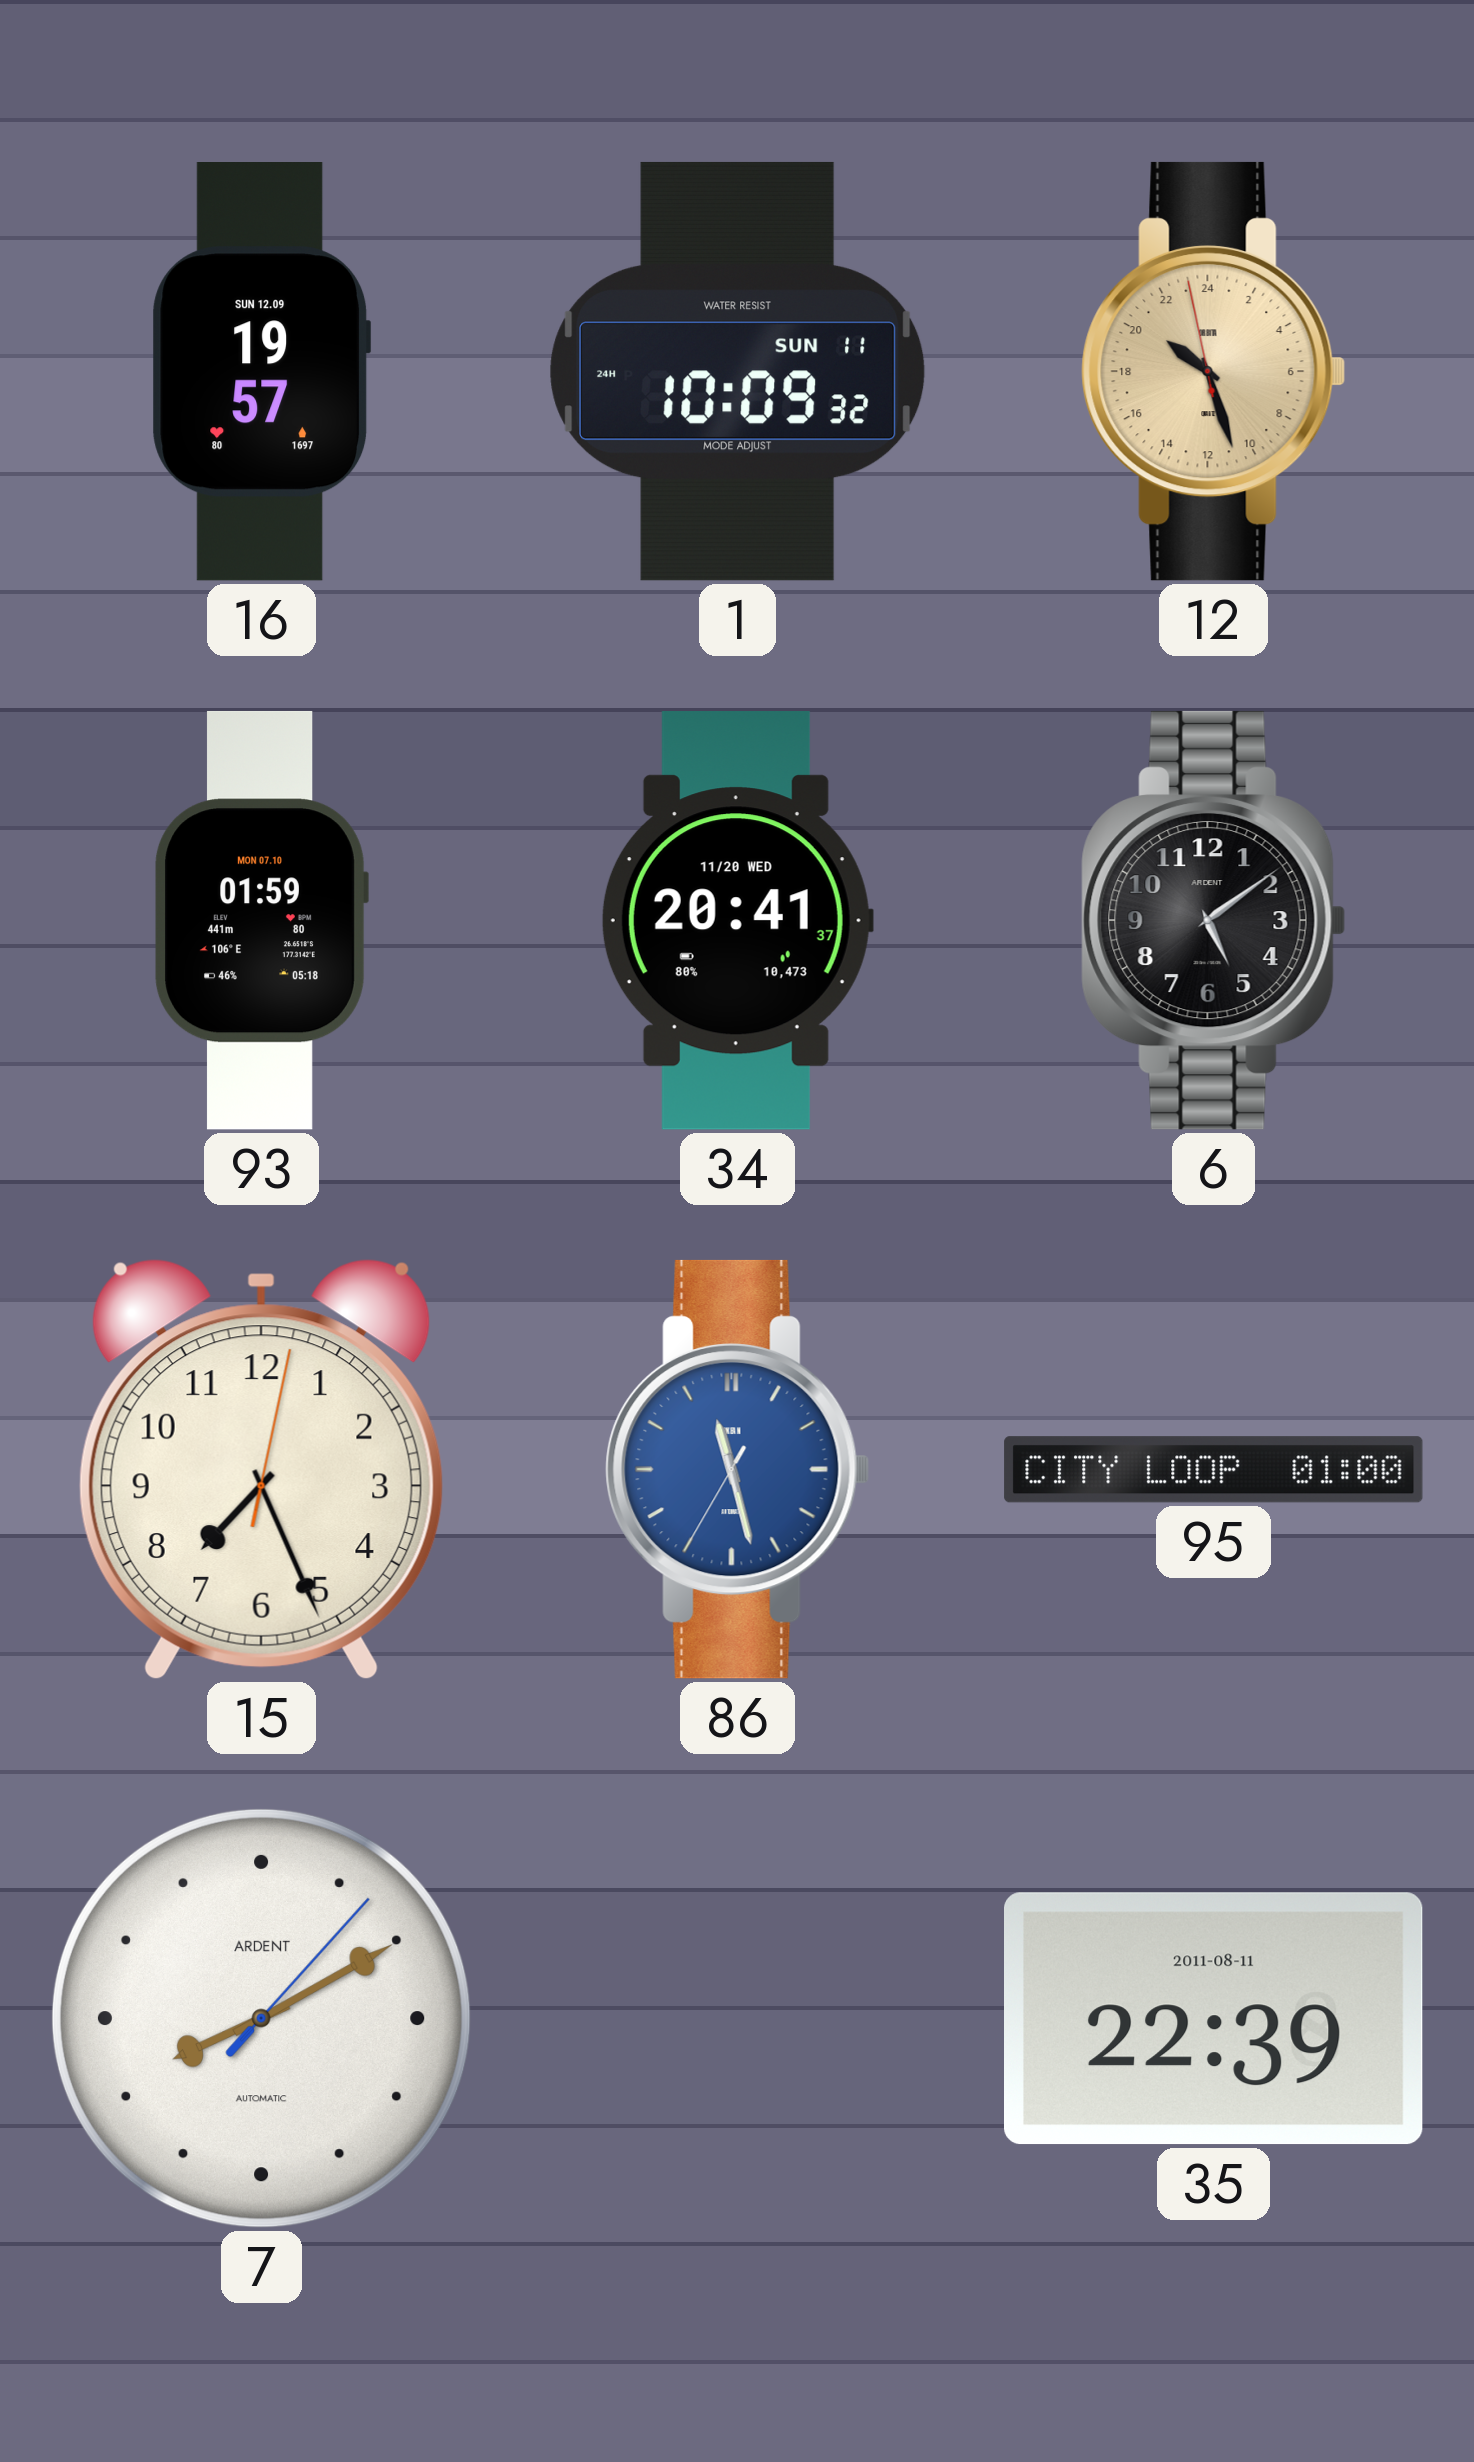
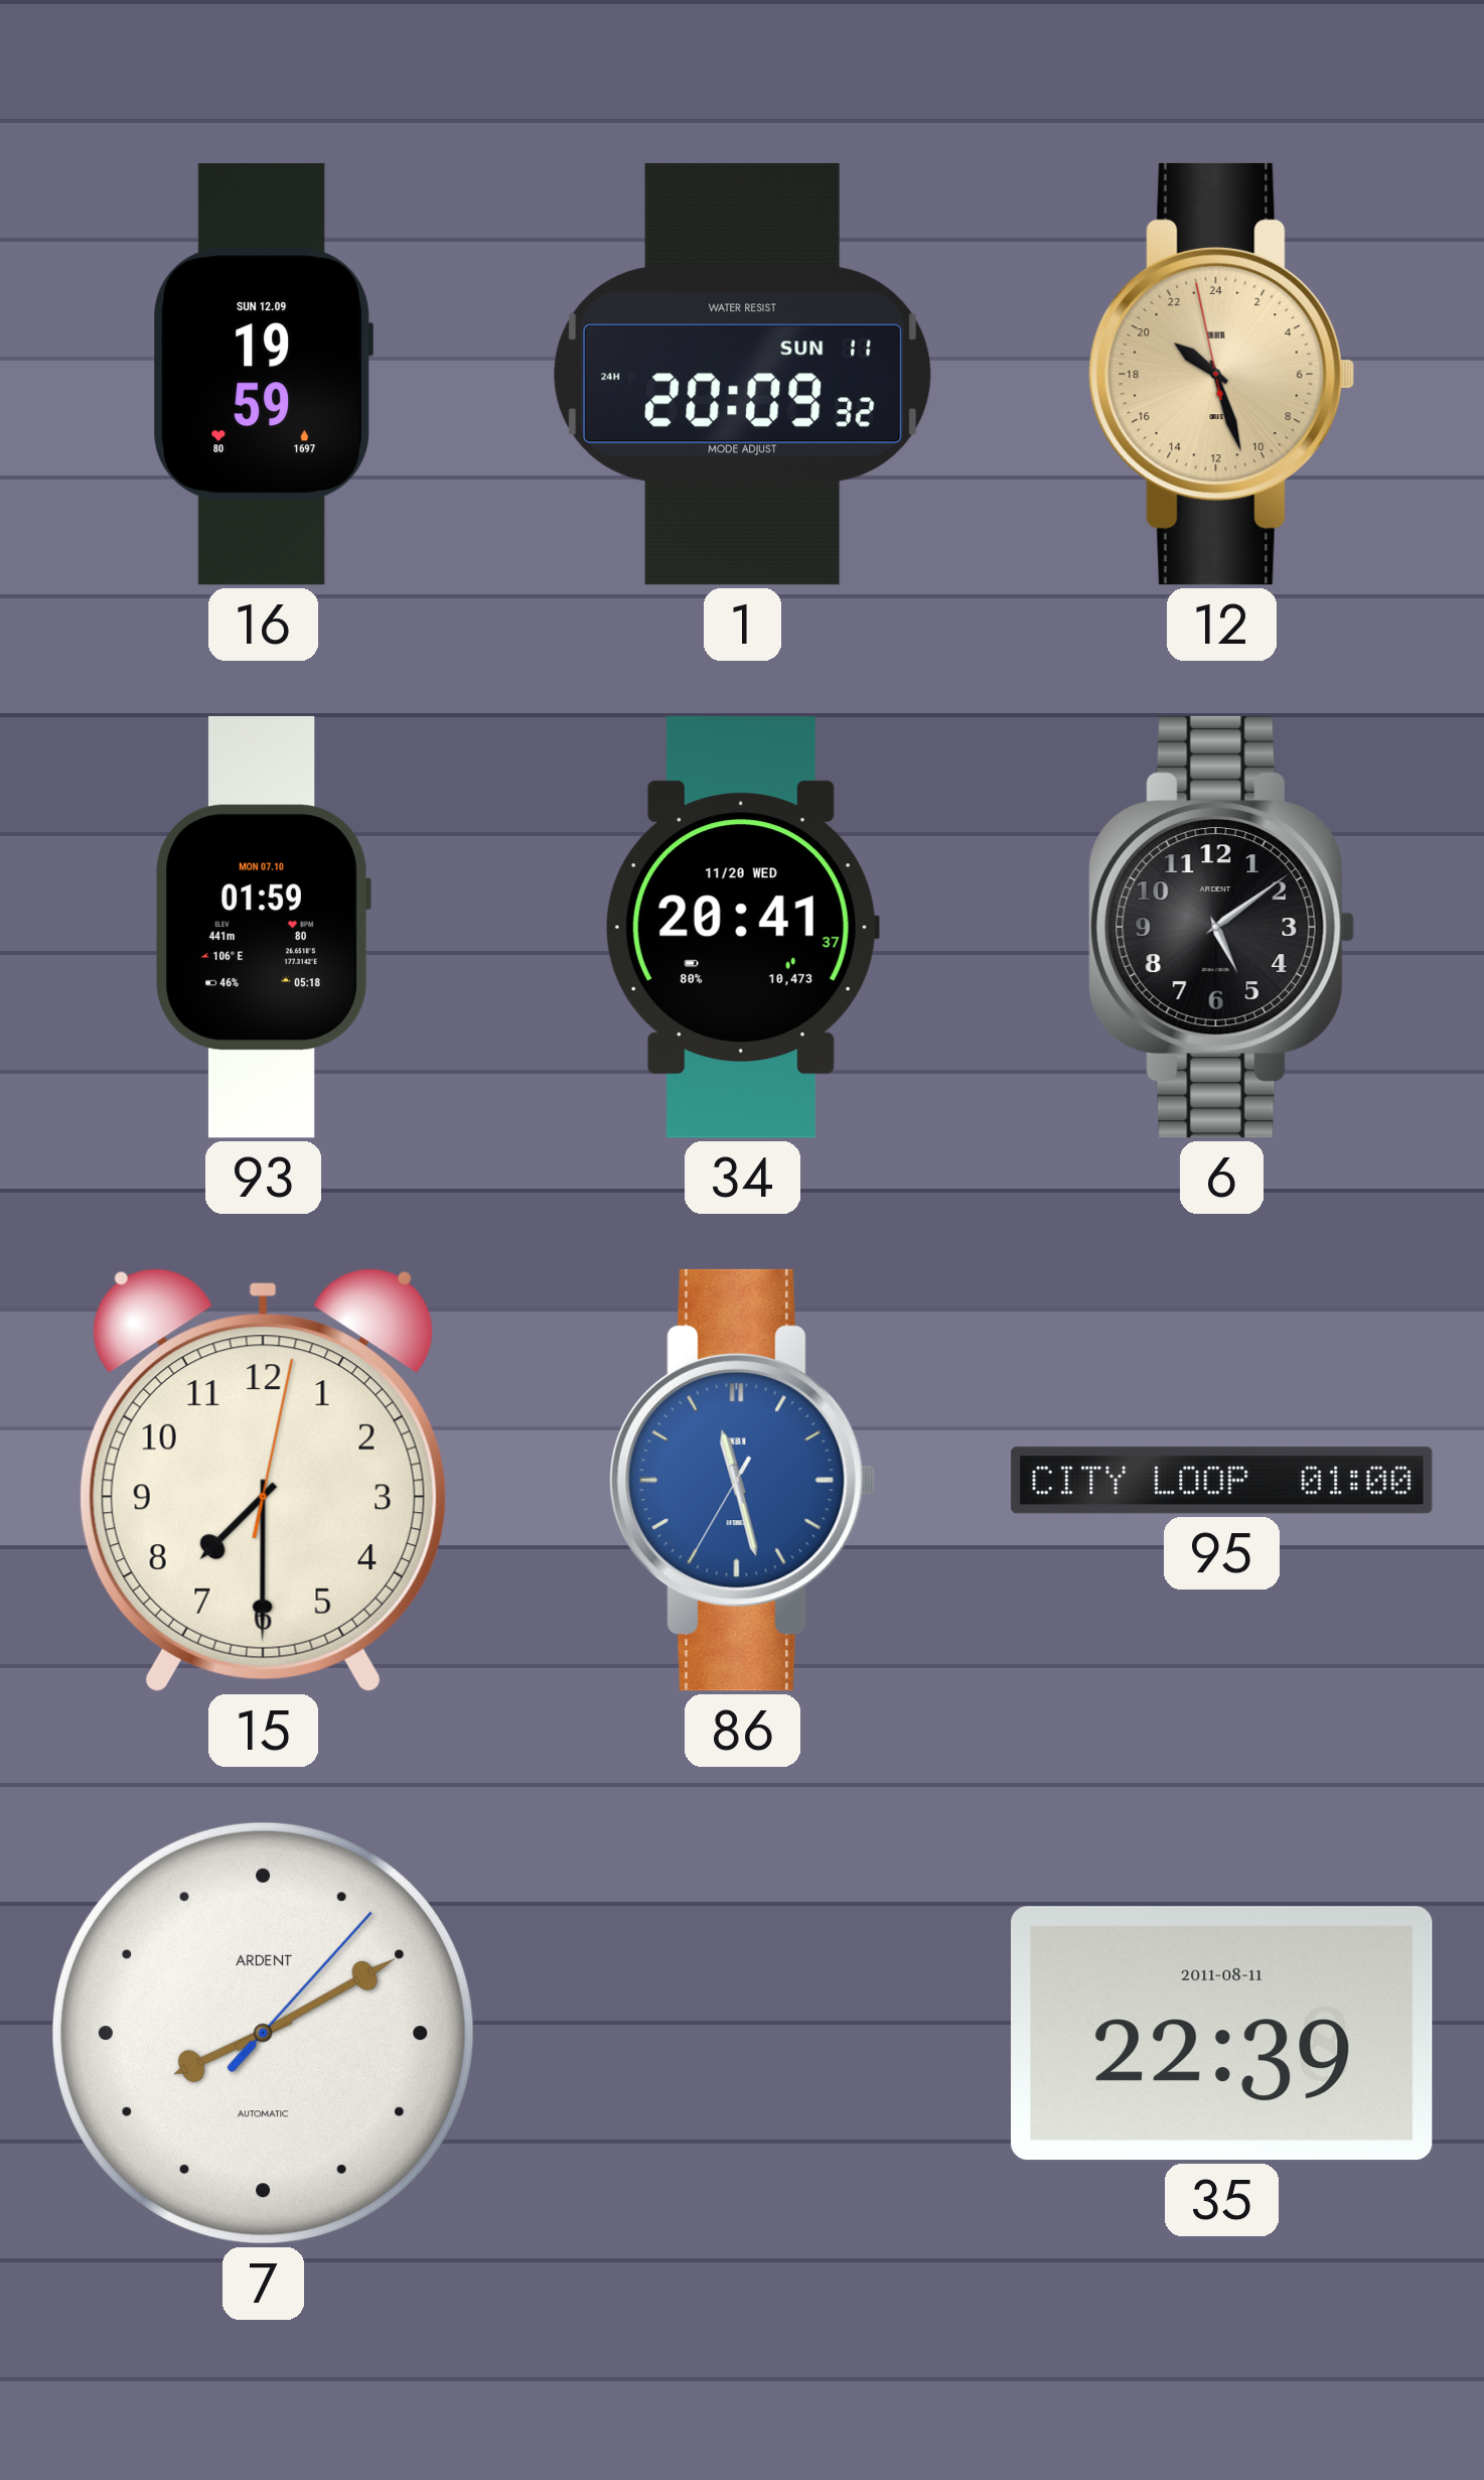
16: 19:57 -> 19:59 (264, 375)
1: 10:09 -> 20:09 (743, 374)
15: 7:26 -> 7:30 (263, 1480)
